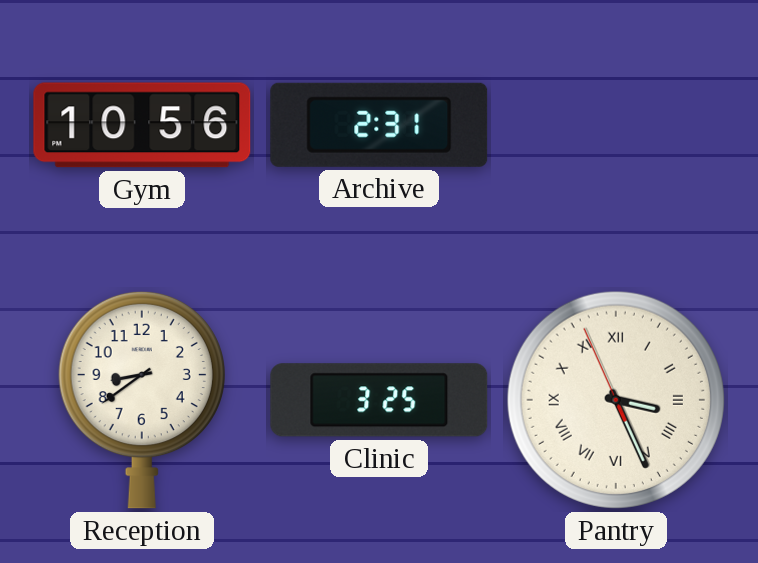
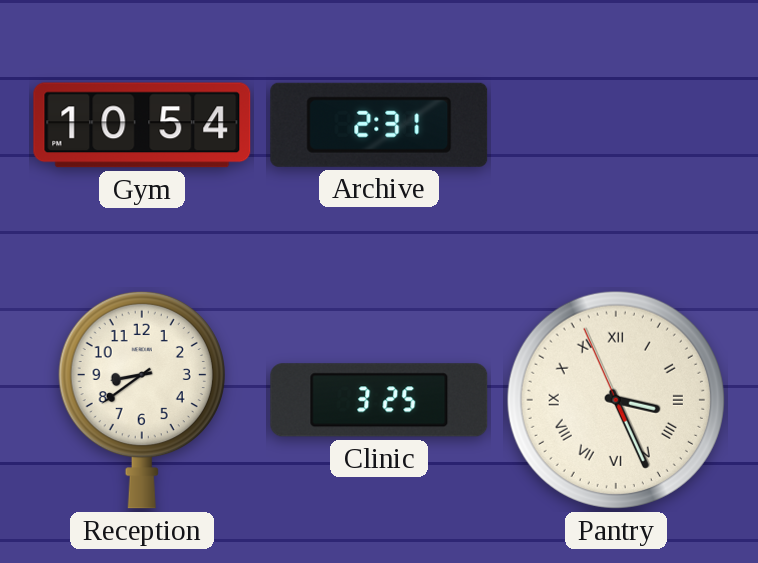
Gym: 10:56 -> 10:54 (142, 125)
